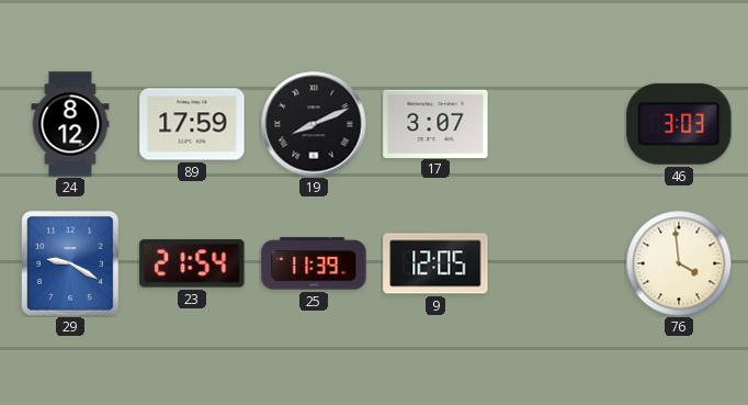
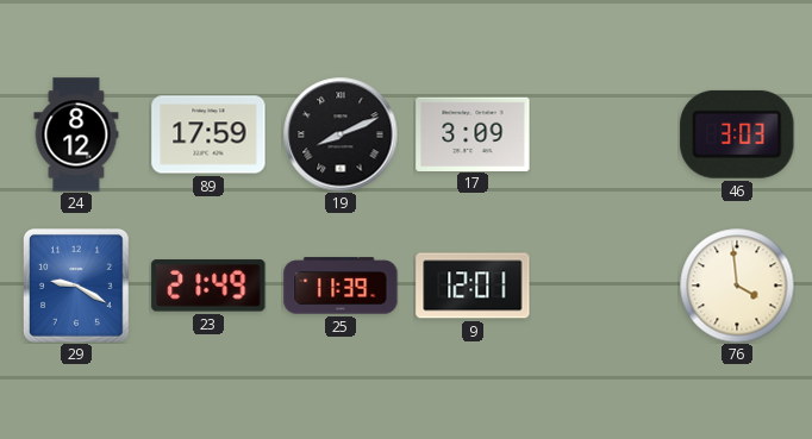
17: 3:07 -> 3:09 (473, 133)
23: 21:54 -> 21:49 (208, 286)
9: 12:05 -> 12:01 (473, 286)
